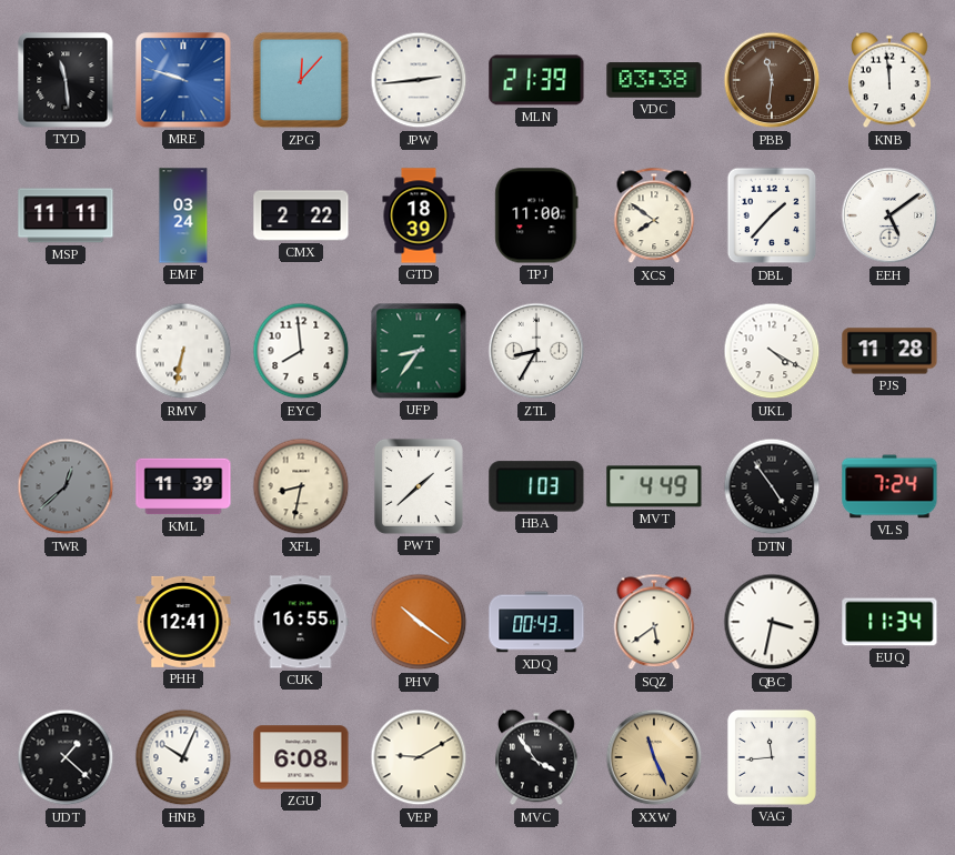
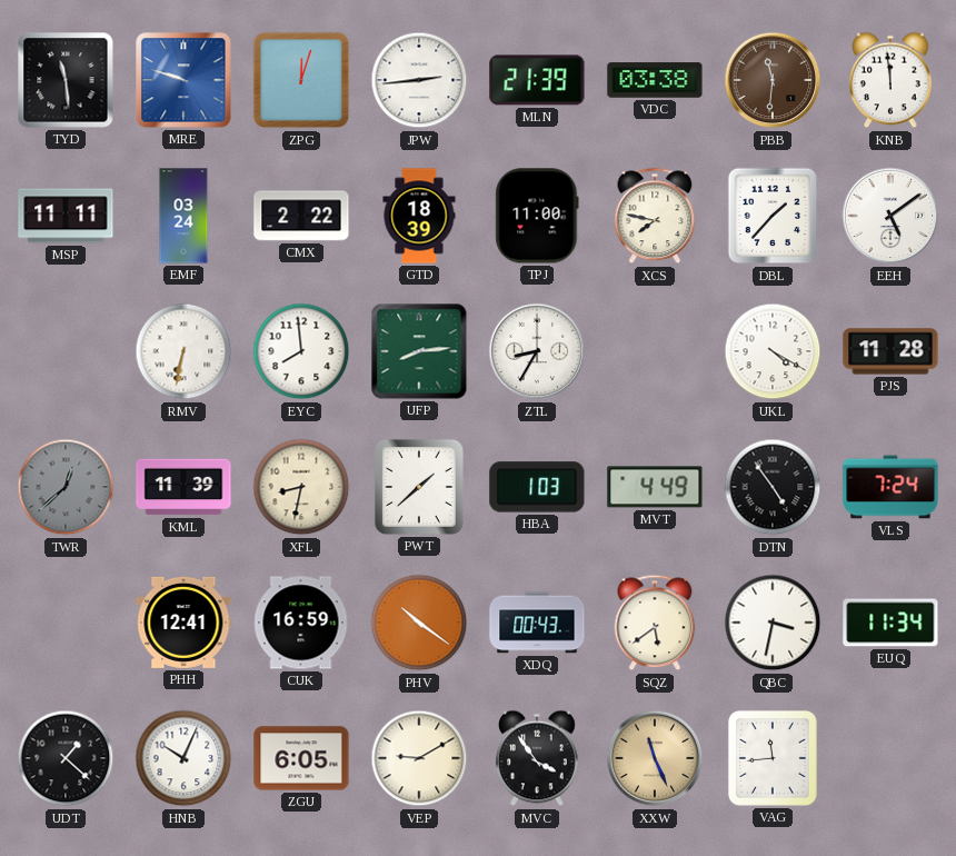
ZPG: 12:07 -> 12:03 (301, 80)
XCS: 7:51 -> 7:47 (655, 216)
UFP: 8:36 -> 8:14 (419, 351)
CUK: 16:55 -> 16:59 (301, 623)
ZGU: 6:08 -> 6:05 (301, 758)
